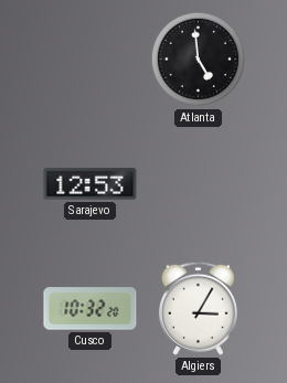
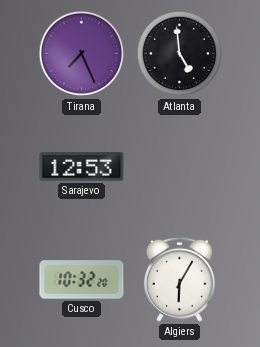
Tirana: none -> 7:26 (82, 54)
Algiers: 3:05 -> 6:05 (179, 279)
